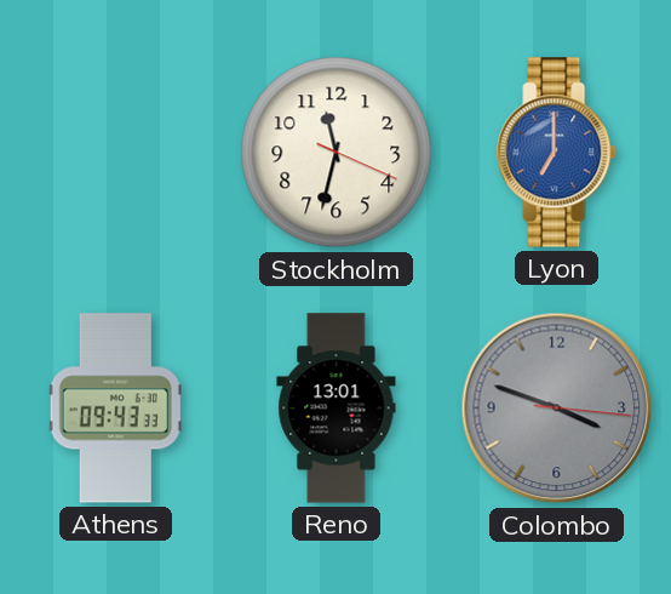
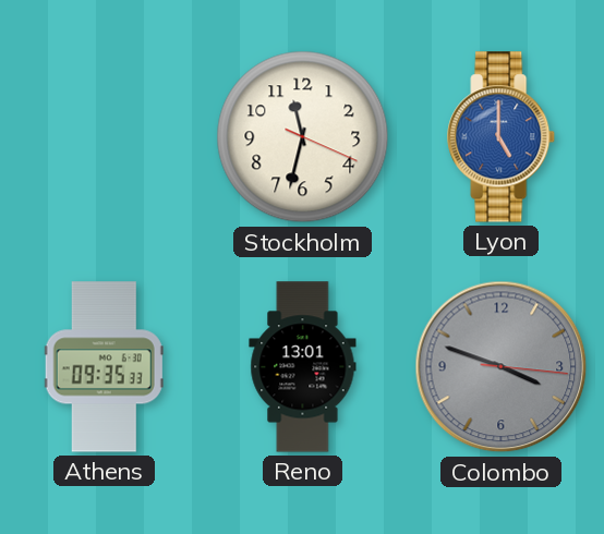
Lyon: 7:00 -> 5:00 (502, 137)
Athens: 09:43 -> 09:35 (104, 367)
